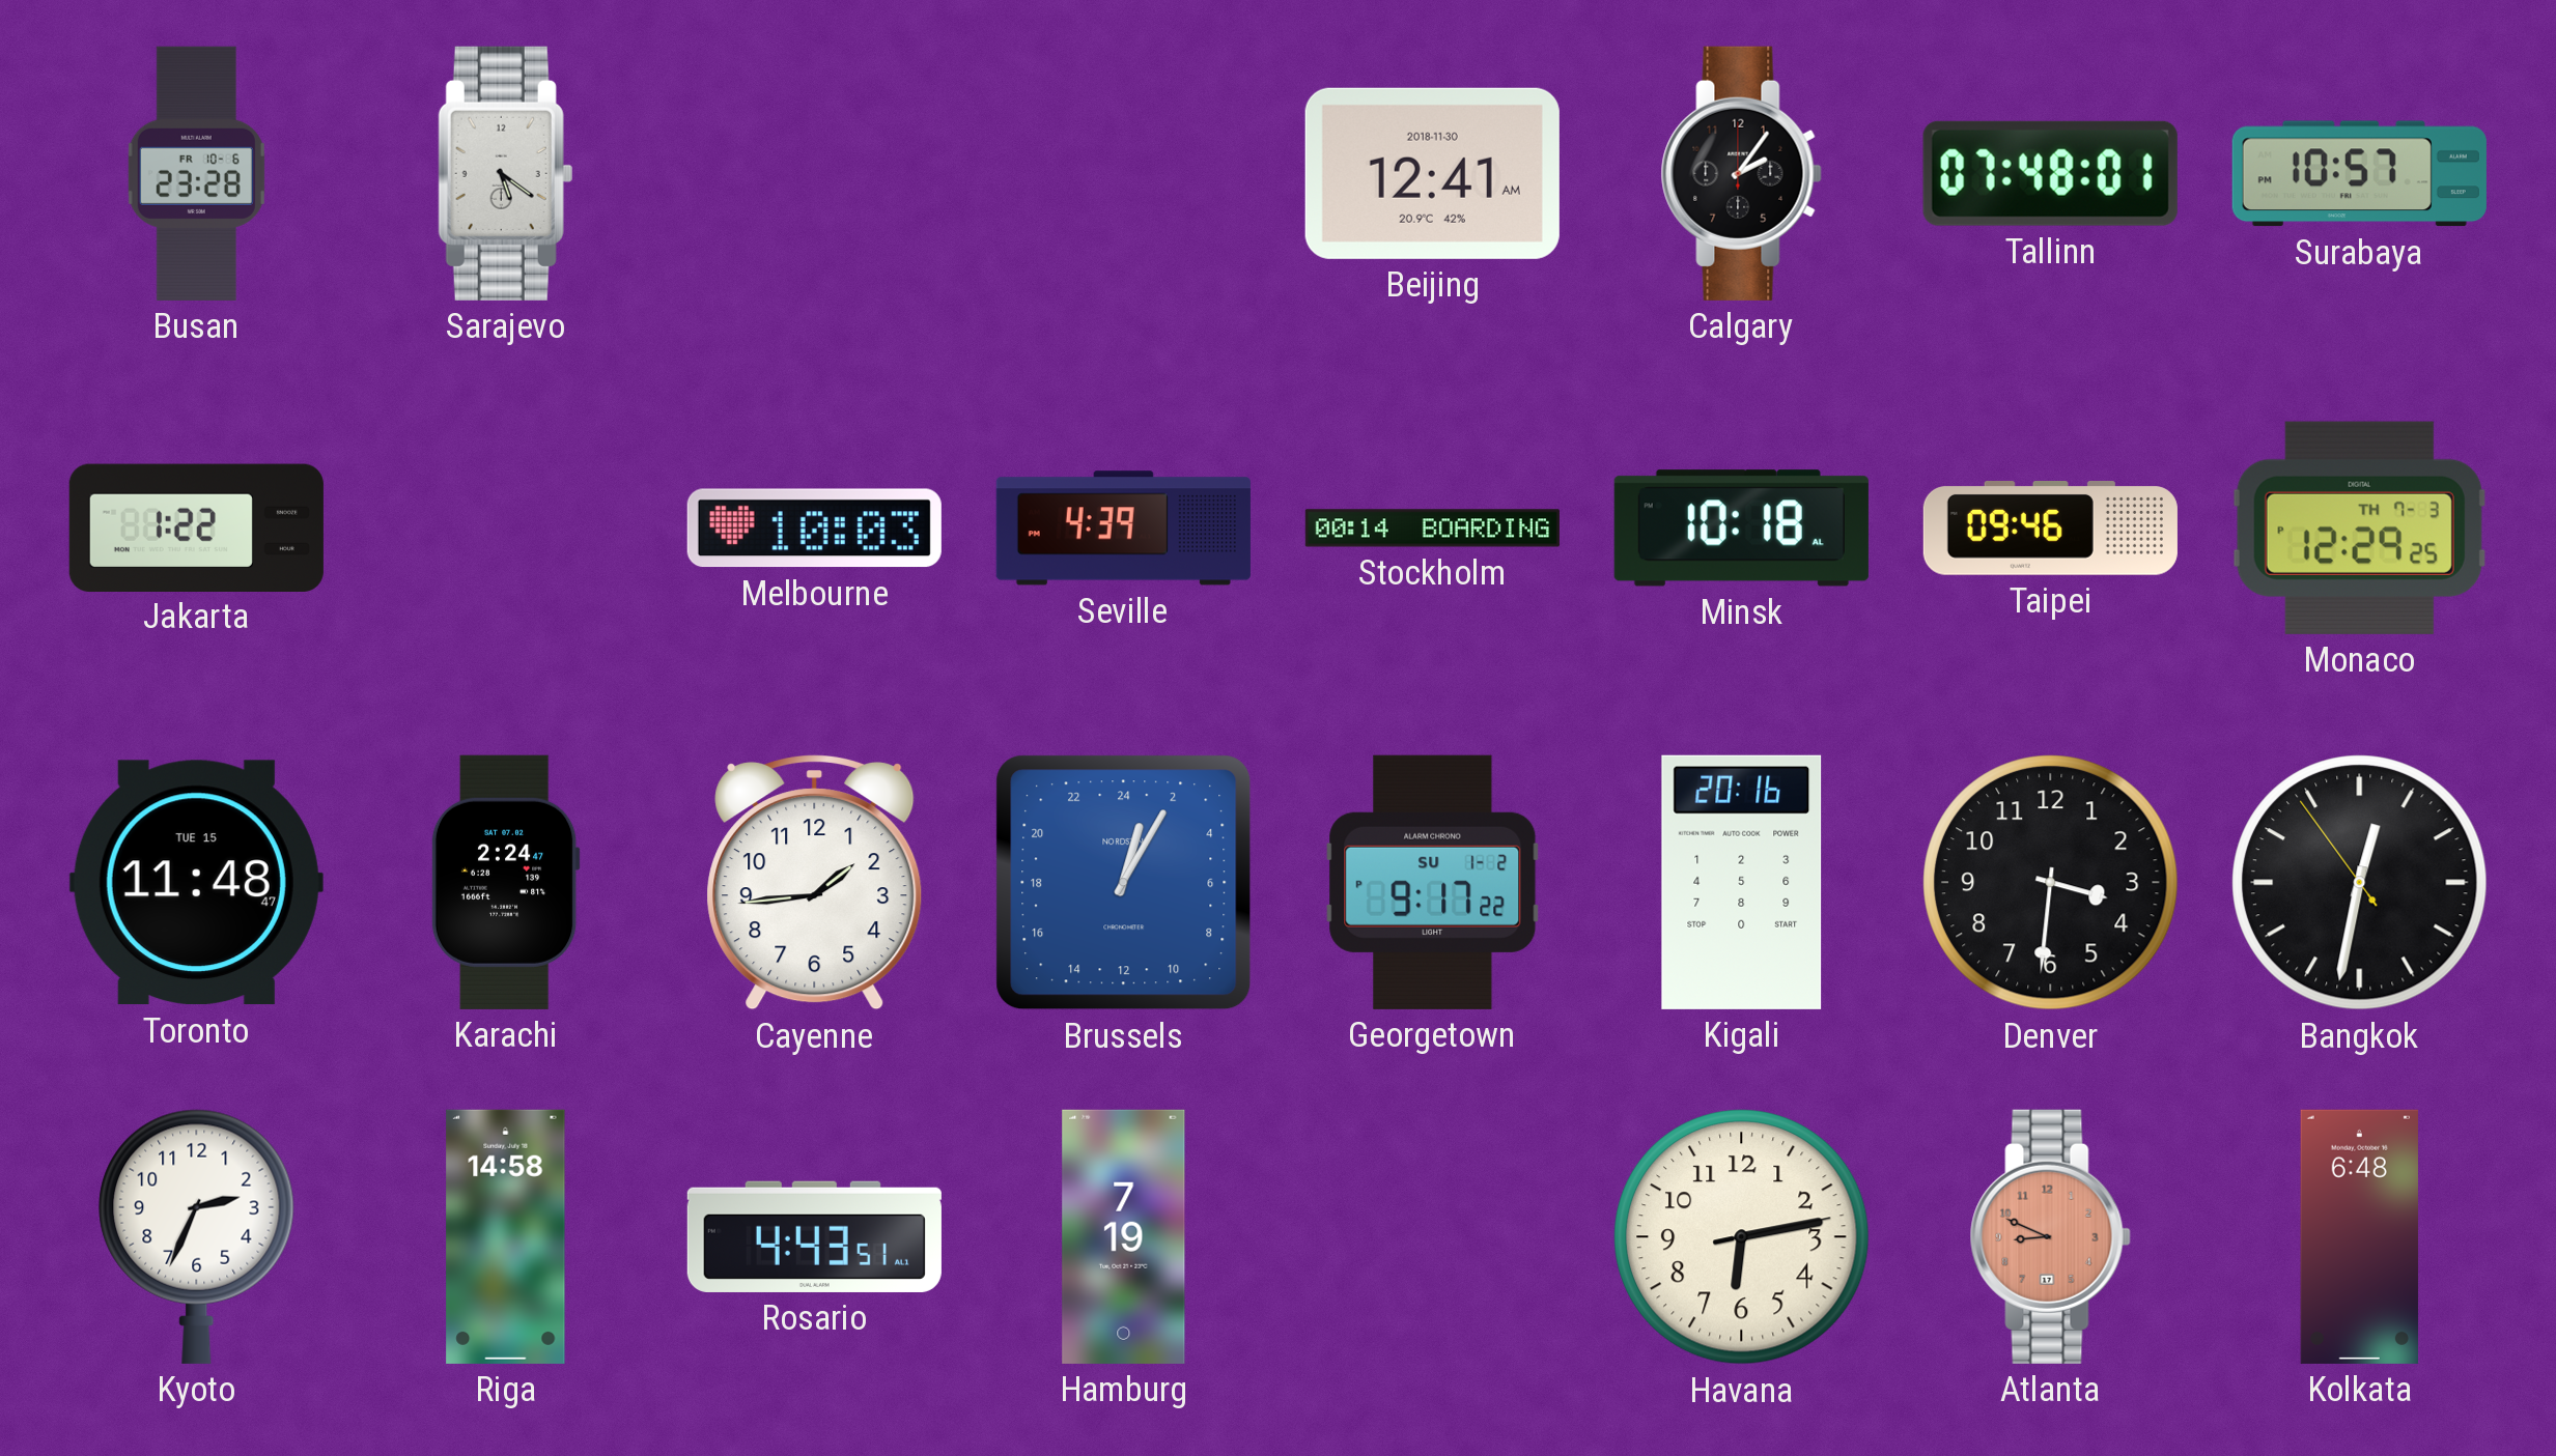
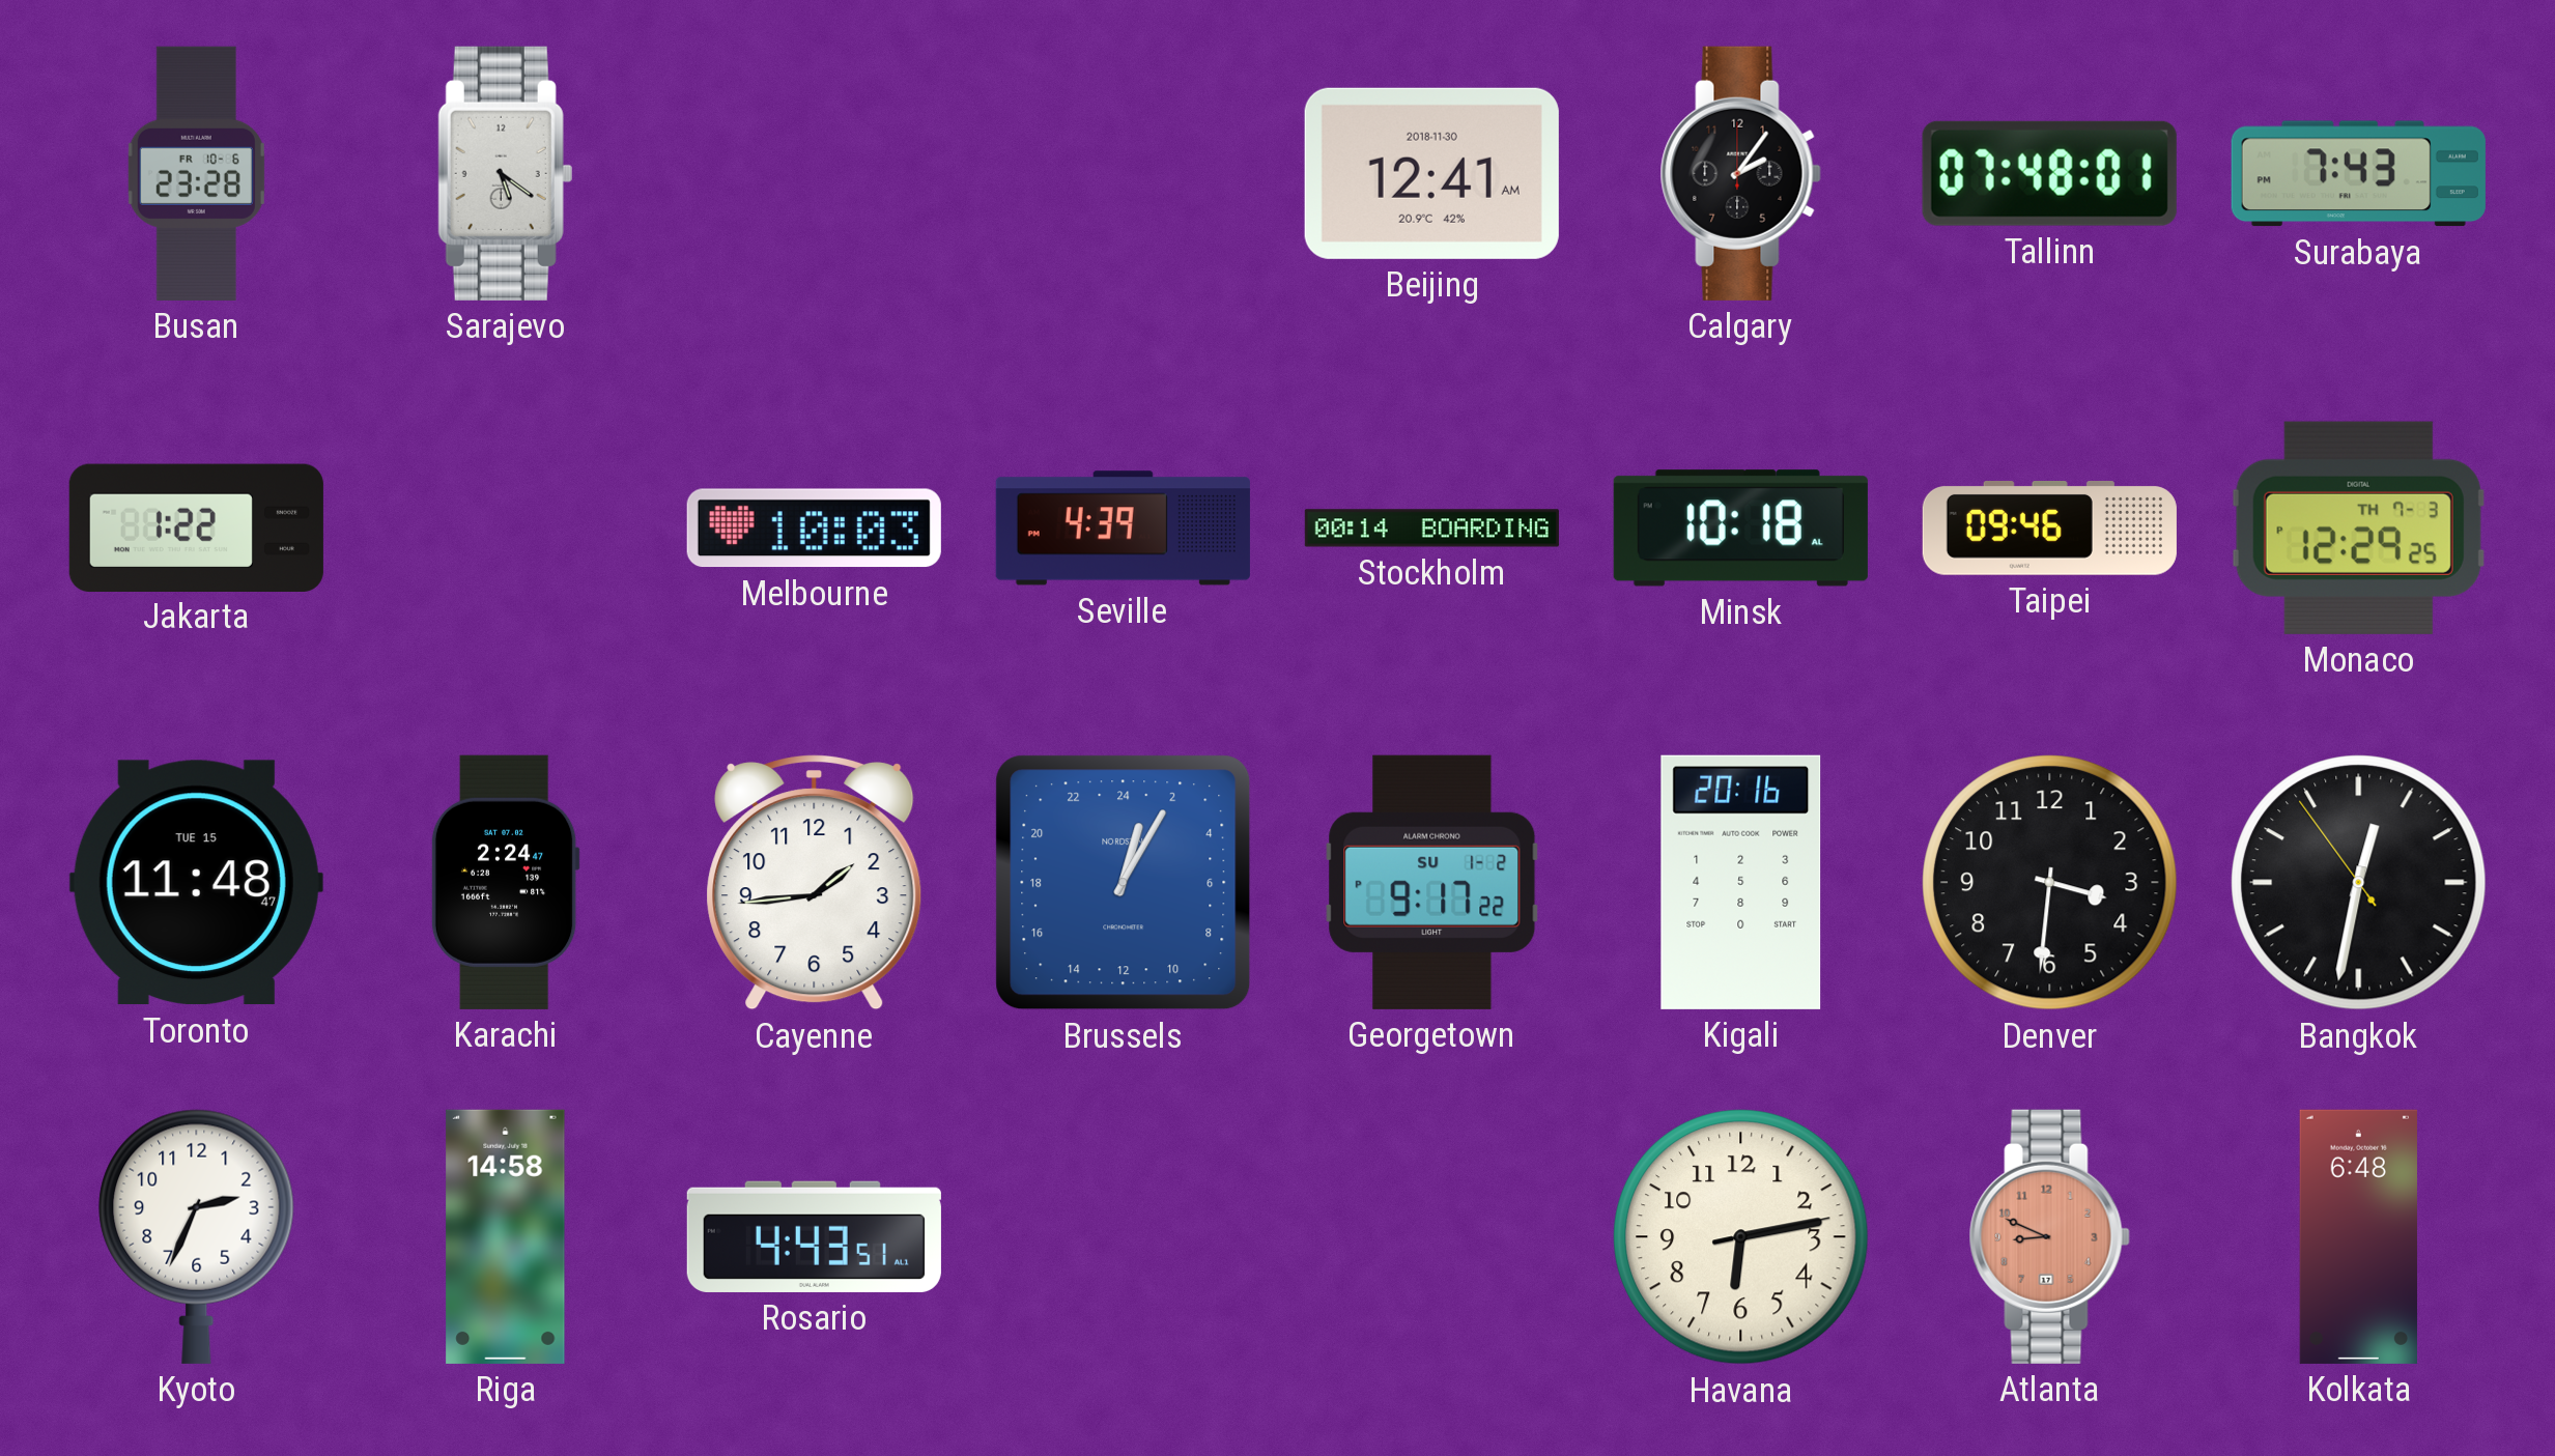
Surabaya: 10:57 -> 7:43 (2358, 174)
Hamburg: 7:19 -> none (1124, 1236)
